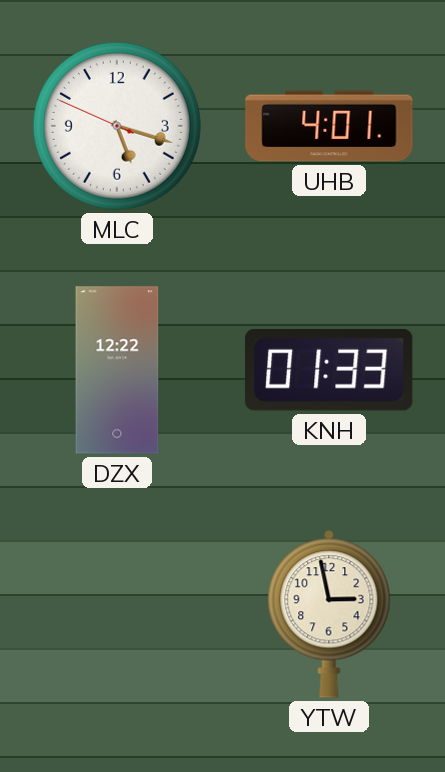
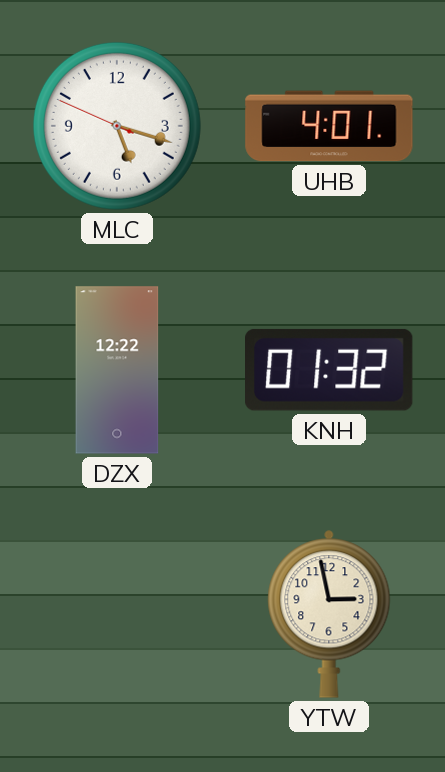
KNH: 01:33 -> 01:32 (330, 370)
